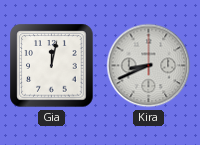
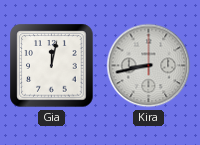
Kira: 8:41 -> 8:43 (149, 66)
